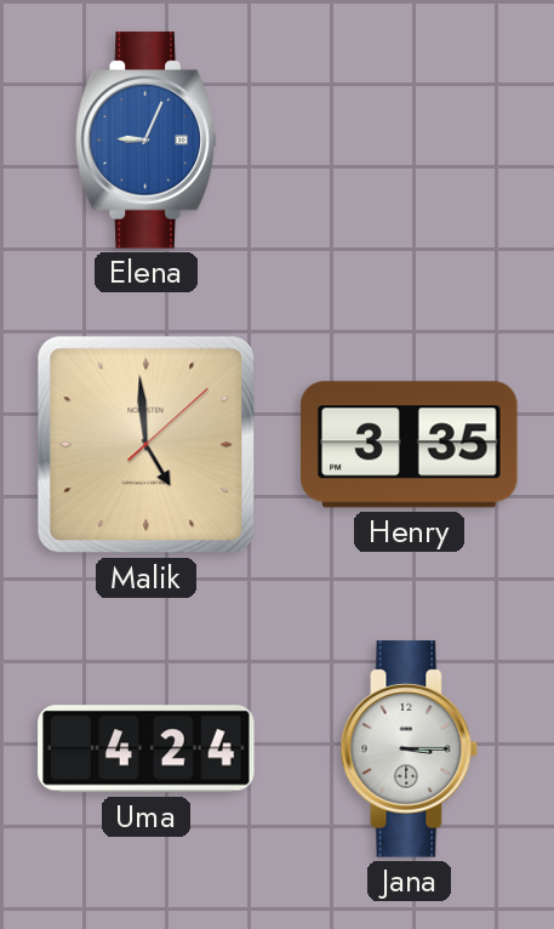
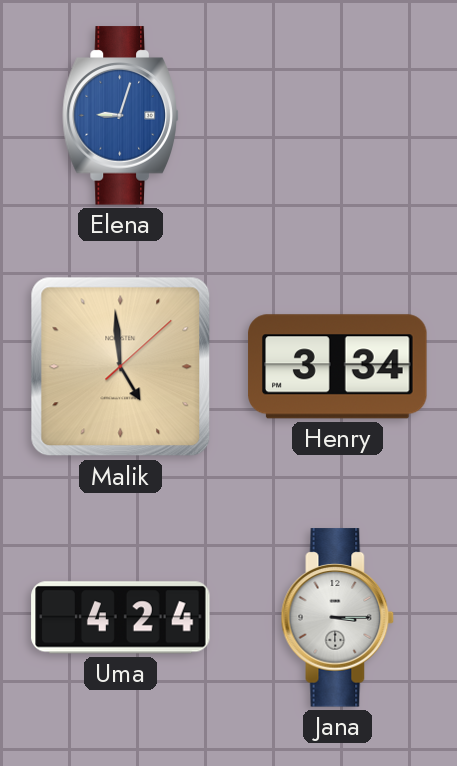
Elena: 9:04 -> 9:03 (121, 116)
Henry: 3:35 -> 3:34 (338, 367)
